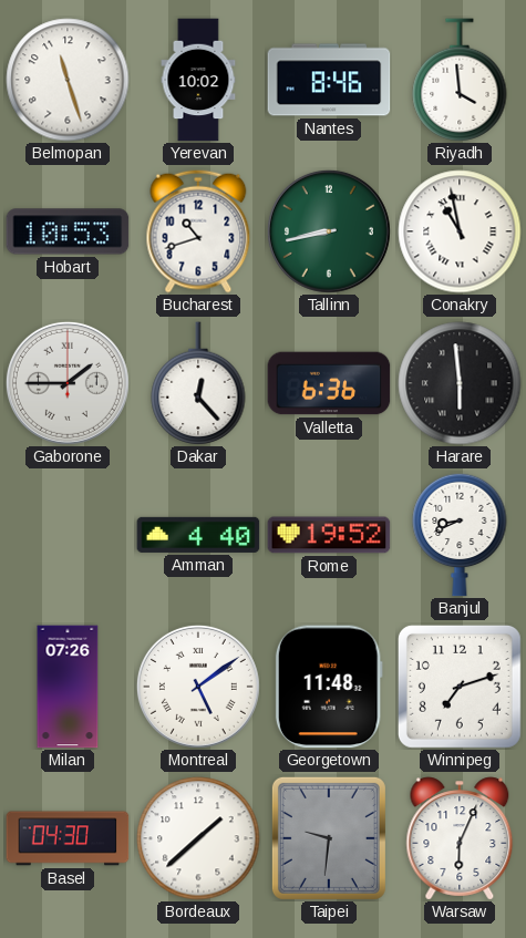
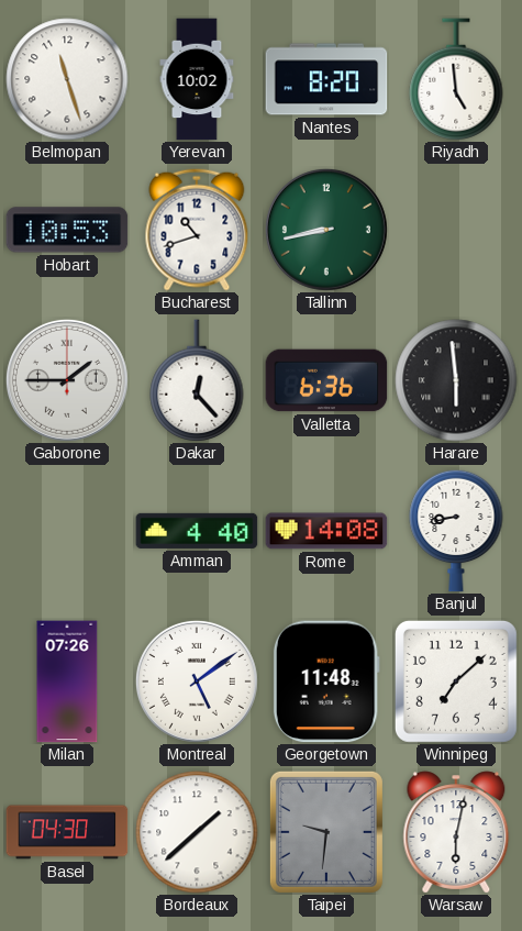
Nantes: 8:46 -> 8:20 (326, 79)
Riyadh: 3:59 -> 4:59 (456, 79)
Conakry: 10:58 -> none (460, 231)
Rome: 19:52 -> 14:08 (326, 531)
Banjul: 8:41 -> 8:43 (456, 531)
Winnipeg: 7:12 -> 7:08 (456, 681)
Warsaw: 6:04 -> 6:02 (456, 832)
